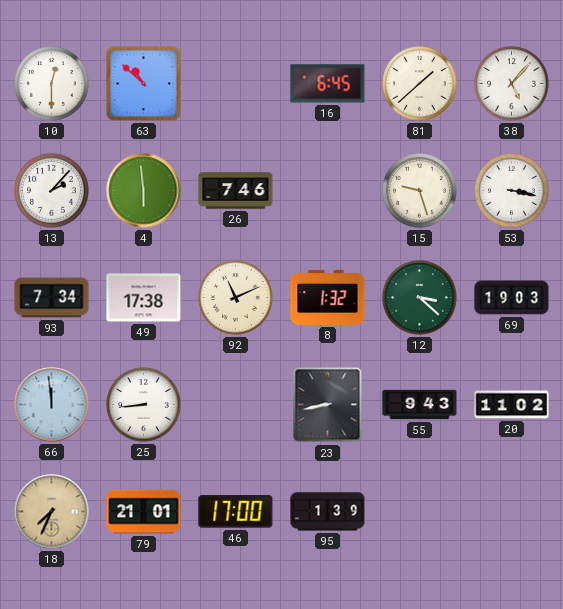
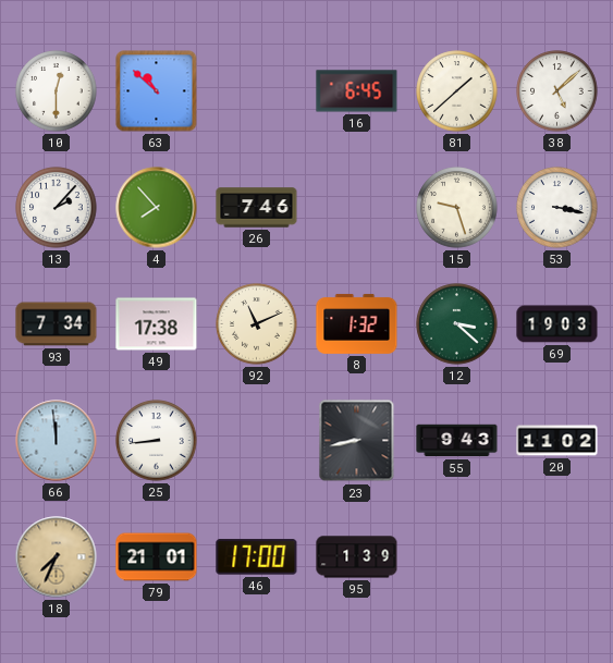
38: 5:07 -> 5:08 (557, 91)
4: 5:59 -> 7:53 (157, 208)
